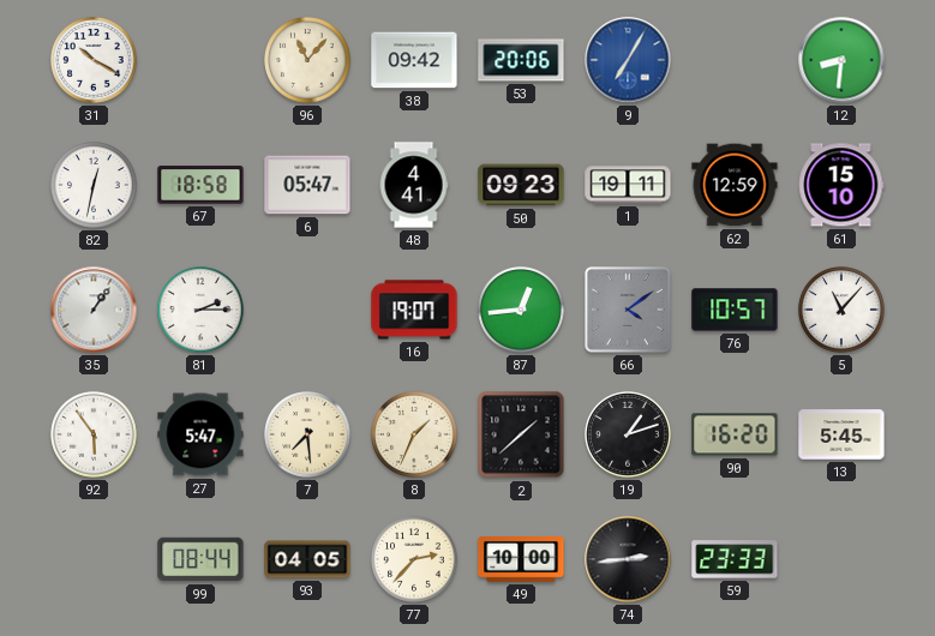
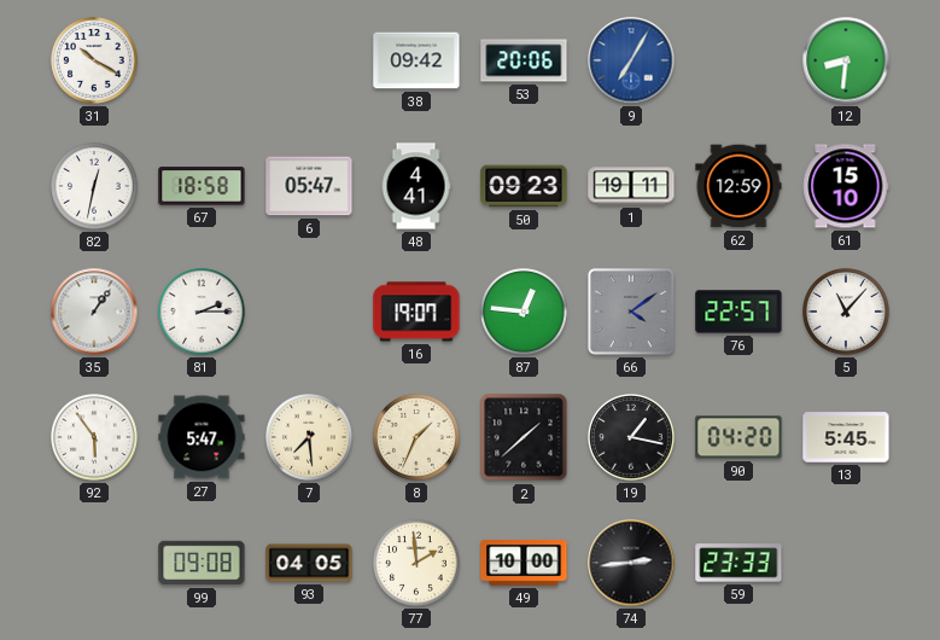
96: 11:07 -> none (307, 60)
87: 12:44 -> 12:46 (524, 312)
76: 10:57 -> 22:57 (738, 312)
19: 1:12 -> 1:17 (631, 437)
90: 16:20 -> 04:20 (738, 437)
99: 08:44 -> 09:08 (202, 563)
77: 2:37 -> 1:59 (416, 563)
